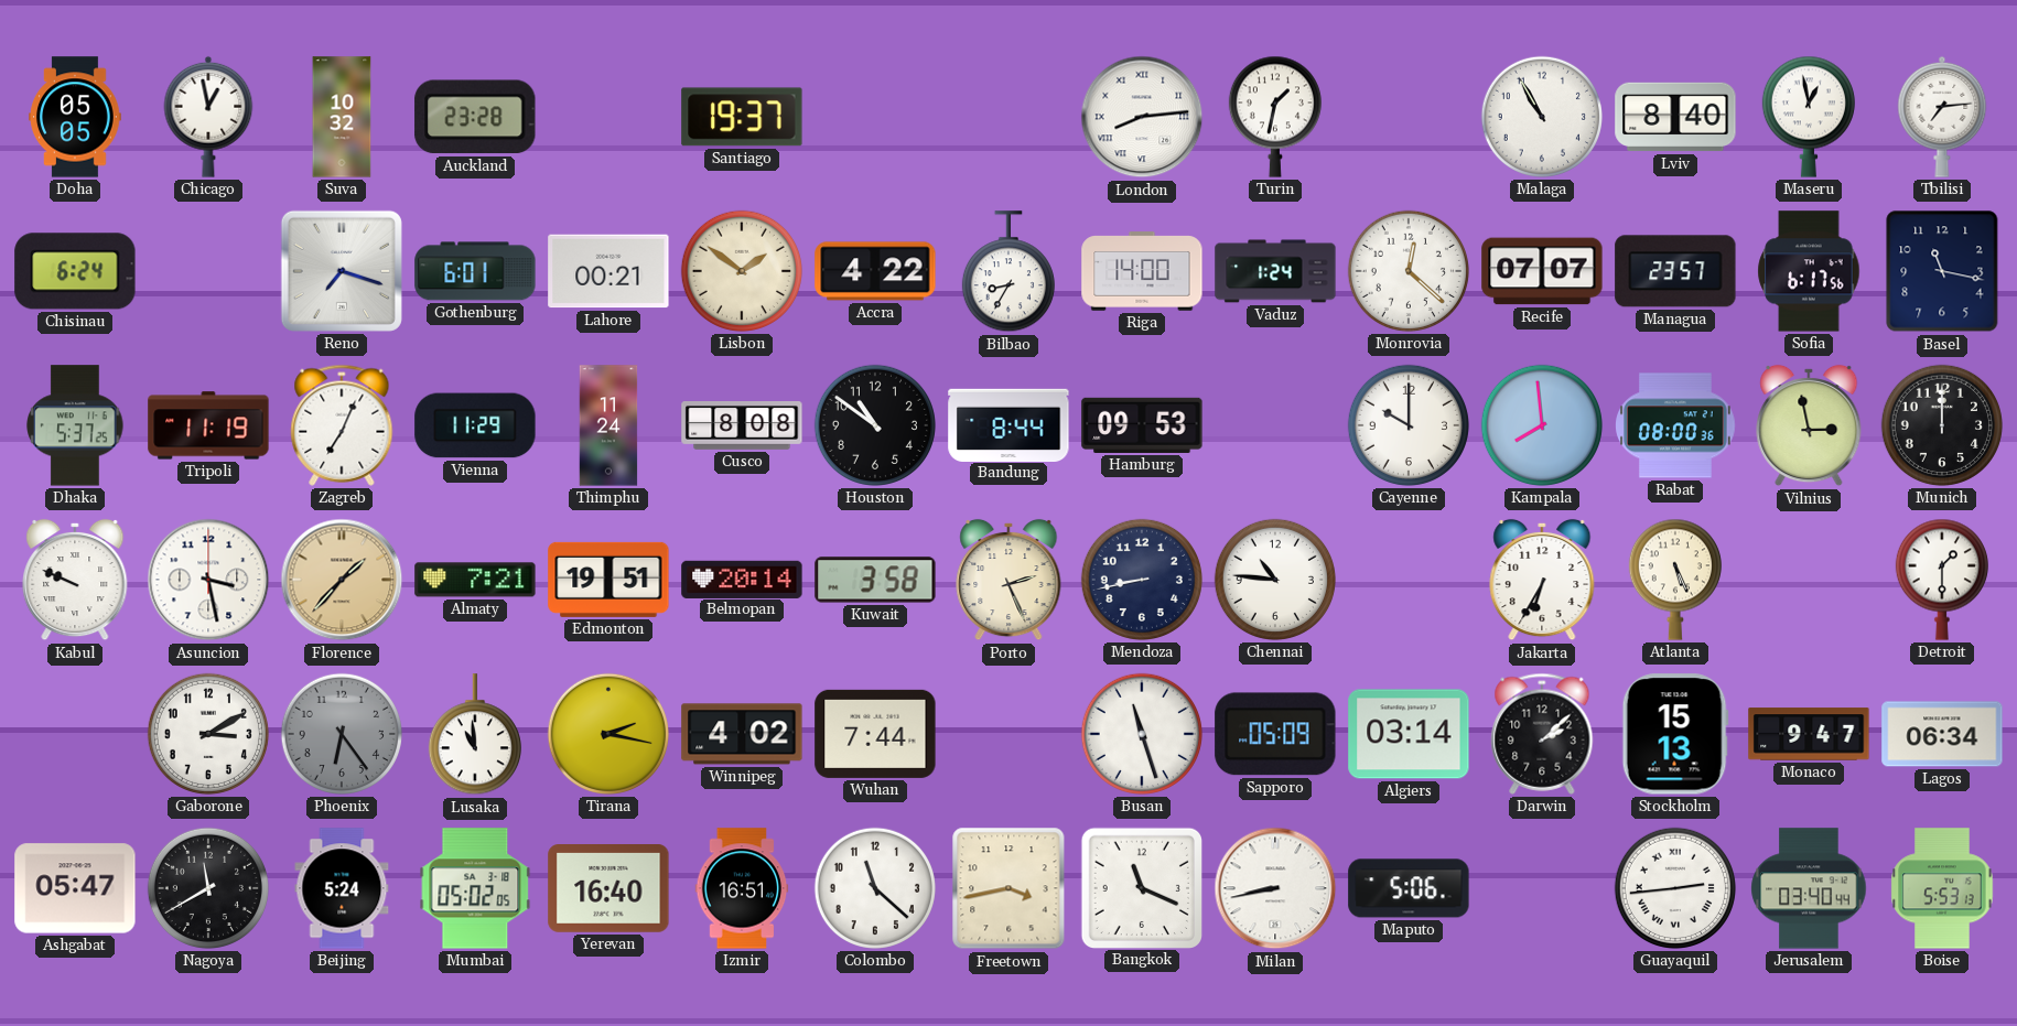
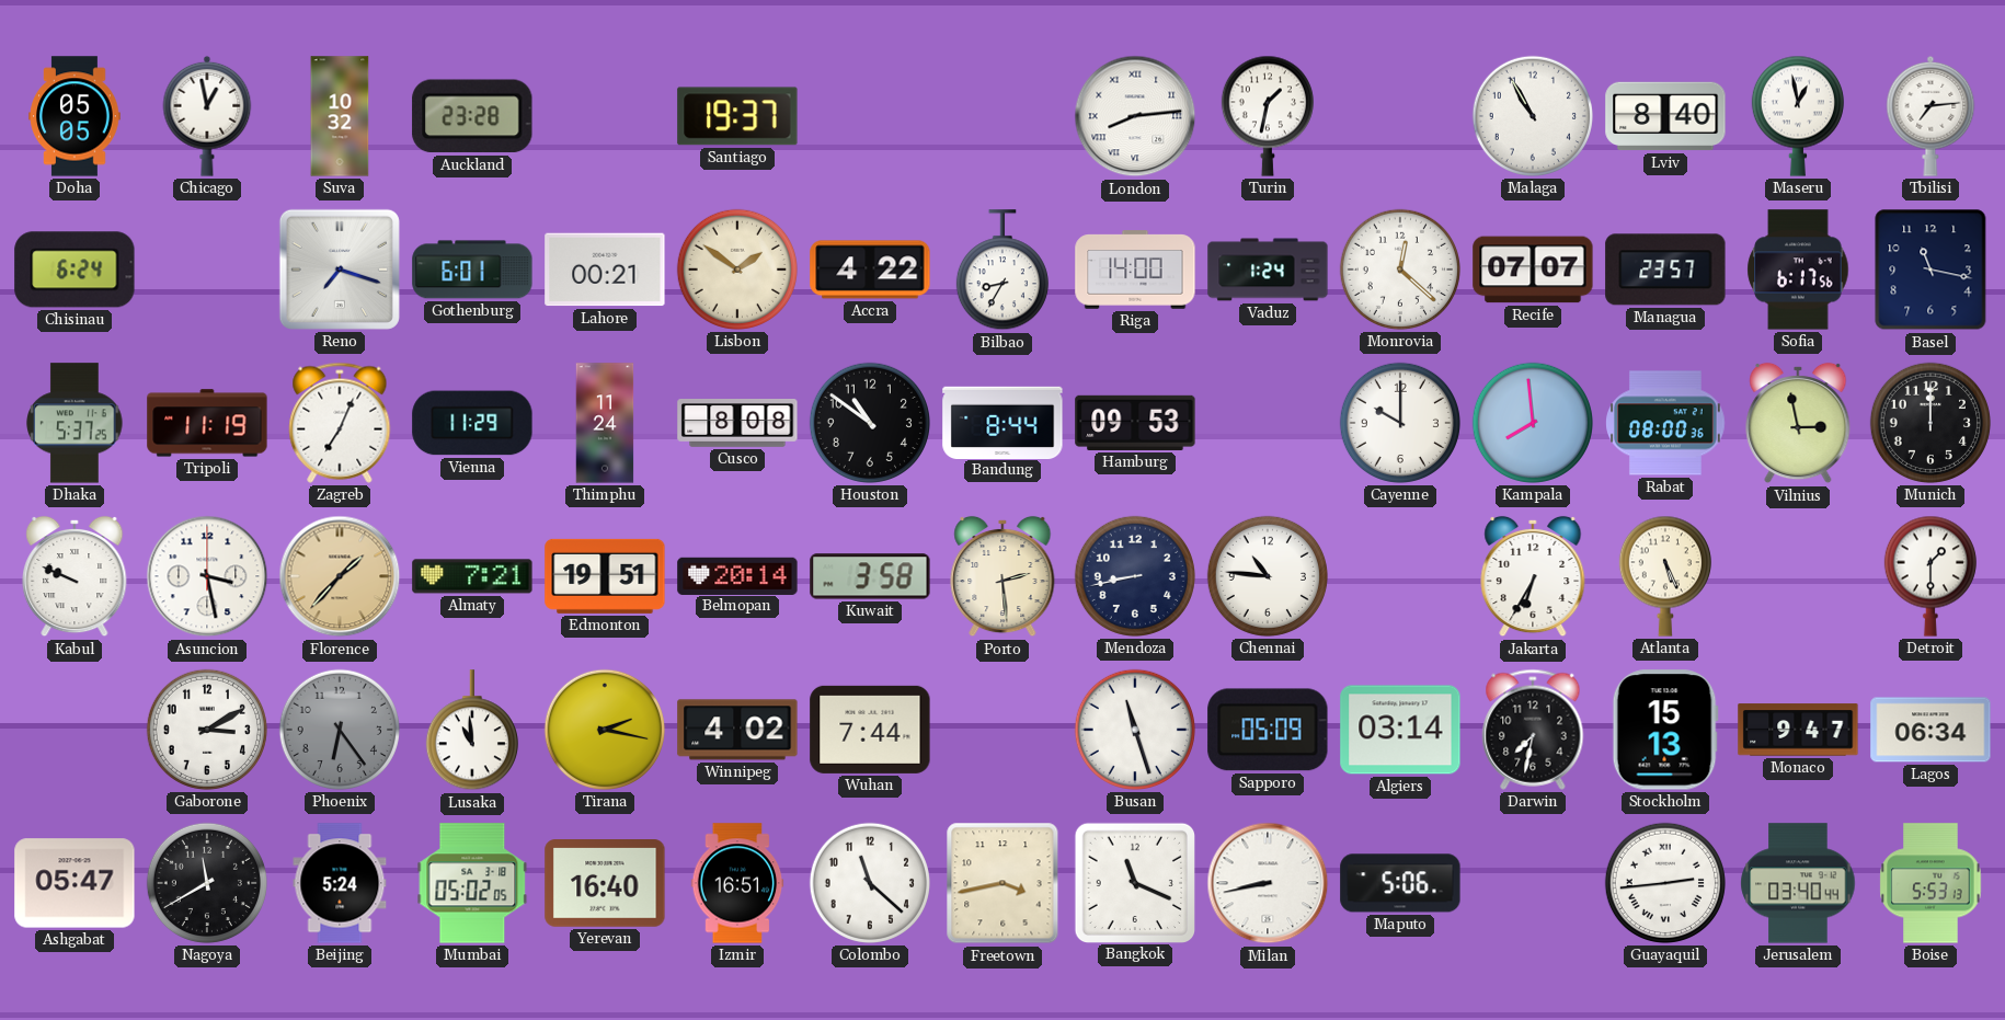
Porto: 2:26 -> 2:29 (1002, 576)
Darwin: 2:08 -> 7:32 (1533, 730)
